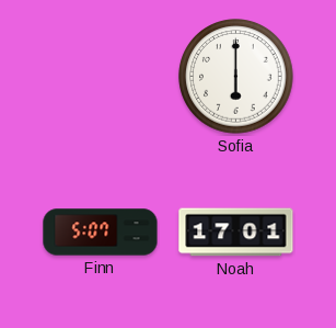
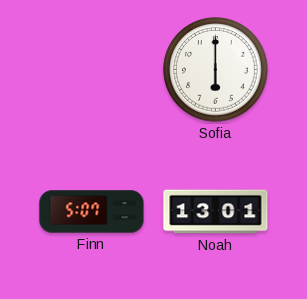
Noah: 17:01 -> 13:01 (216, 212)
